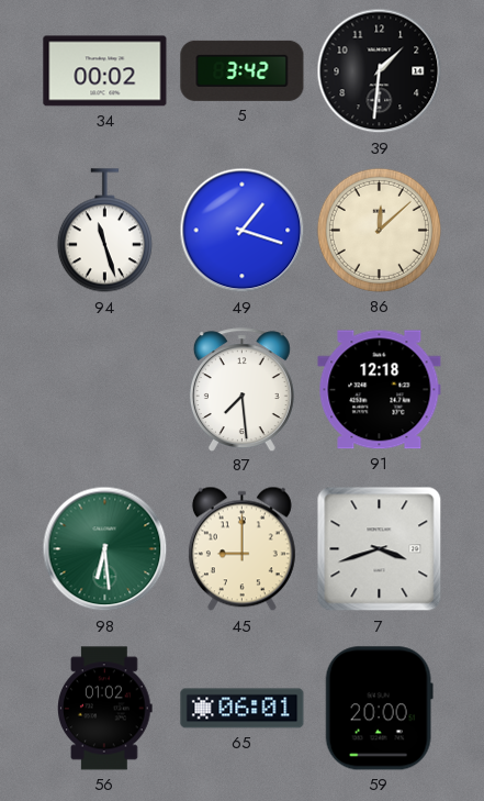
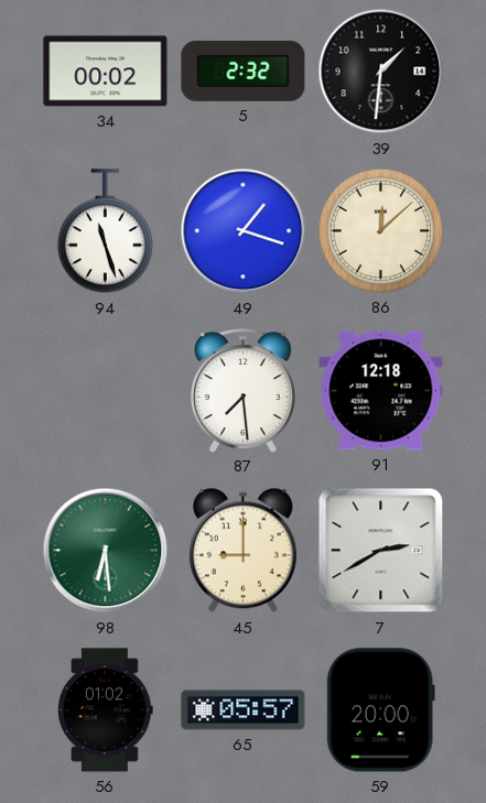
5: 3:42 -> 2:32 (244, 70)
7: 3:42 -> 2:40 (381, 551)
65: 06:01 -> 05:57 (244, 710)
